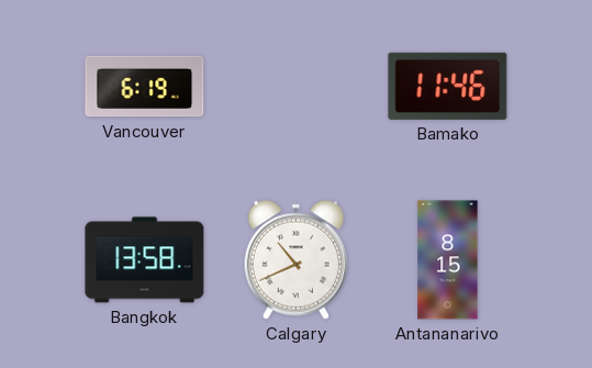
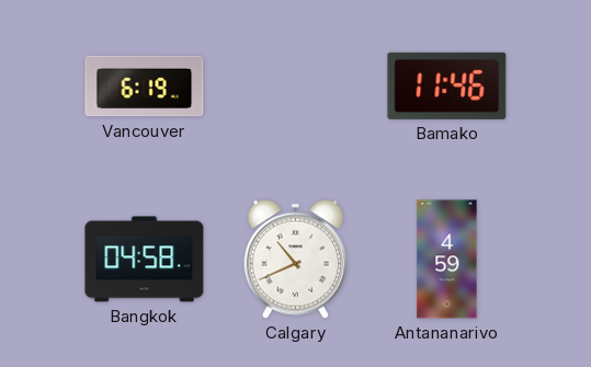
Bangkok: 13:58 -> 04:58 (145, 260)
Antananarivo: 8:15 -> 4:59 (447, 260)
